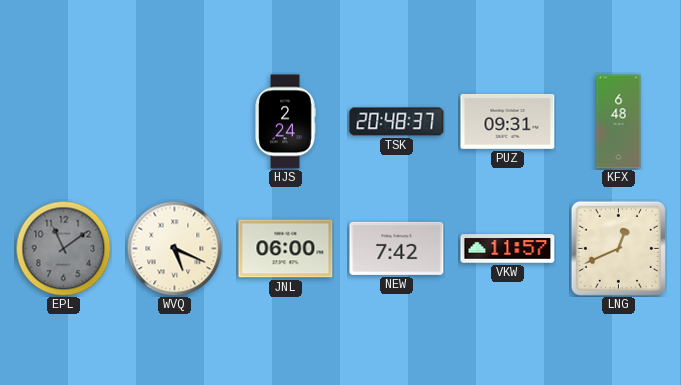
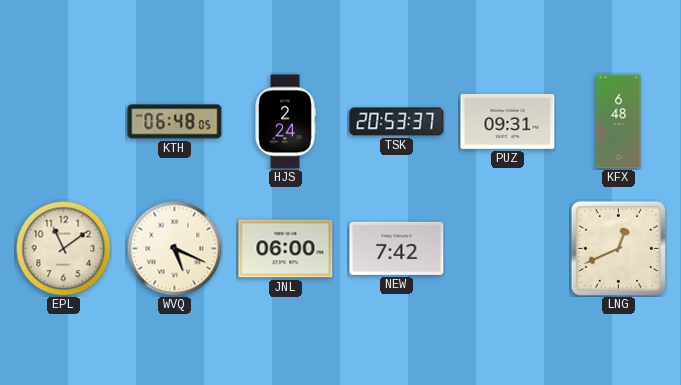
KTH: none -> 06:48 (175, 122)
TSK: 20:48 -> 20:53 (397, 122)
EPL dial: grey -> cream (63, 248)
VKW: 11:57 -> none (508, 249)
